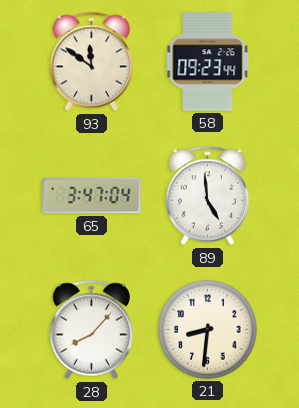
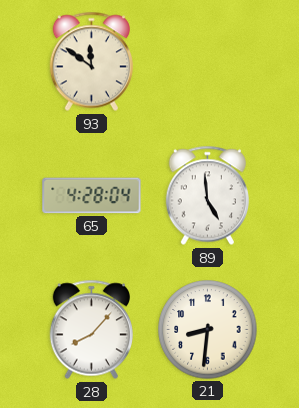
58: 09:23 -> none (208, 62)
65: 3:47 -> 4:28 (92, 196)
